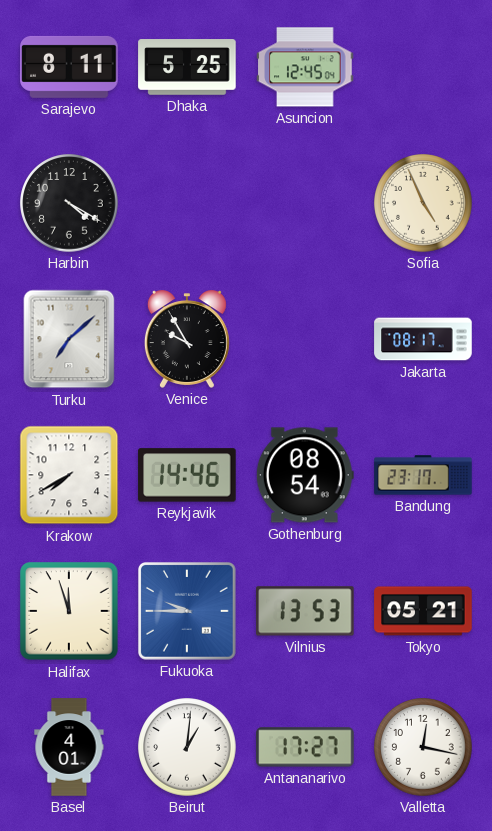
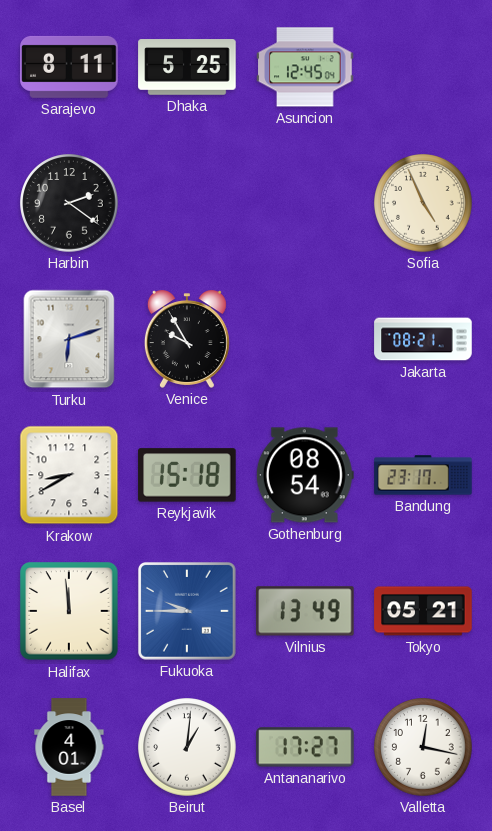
Harbin: 4:20 -> 2:21 (69, 203)
Turku: 7:08 -> 6:12 (69, 339)
Jakarta: 08:17 -> 08:21 (423, 339)
Krakow: 7:40 -> 8:40 (69, 475)
Reykjavik: 14:46 -> 15:18 (187, 475)
Halifax: 11:57 -> 11:59 (69, 611)
Vilnius: 13:53 -> 13:49 (305, 611)
